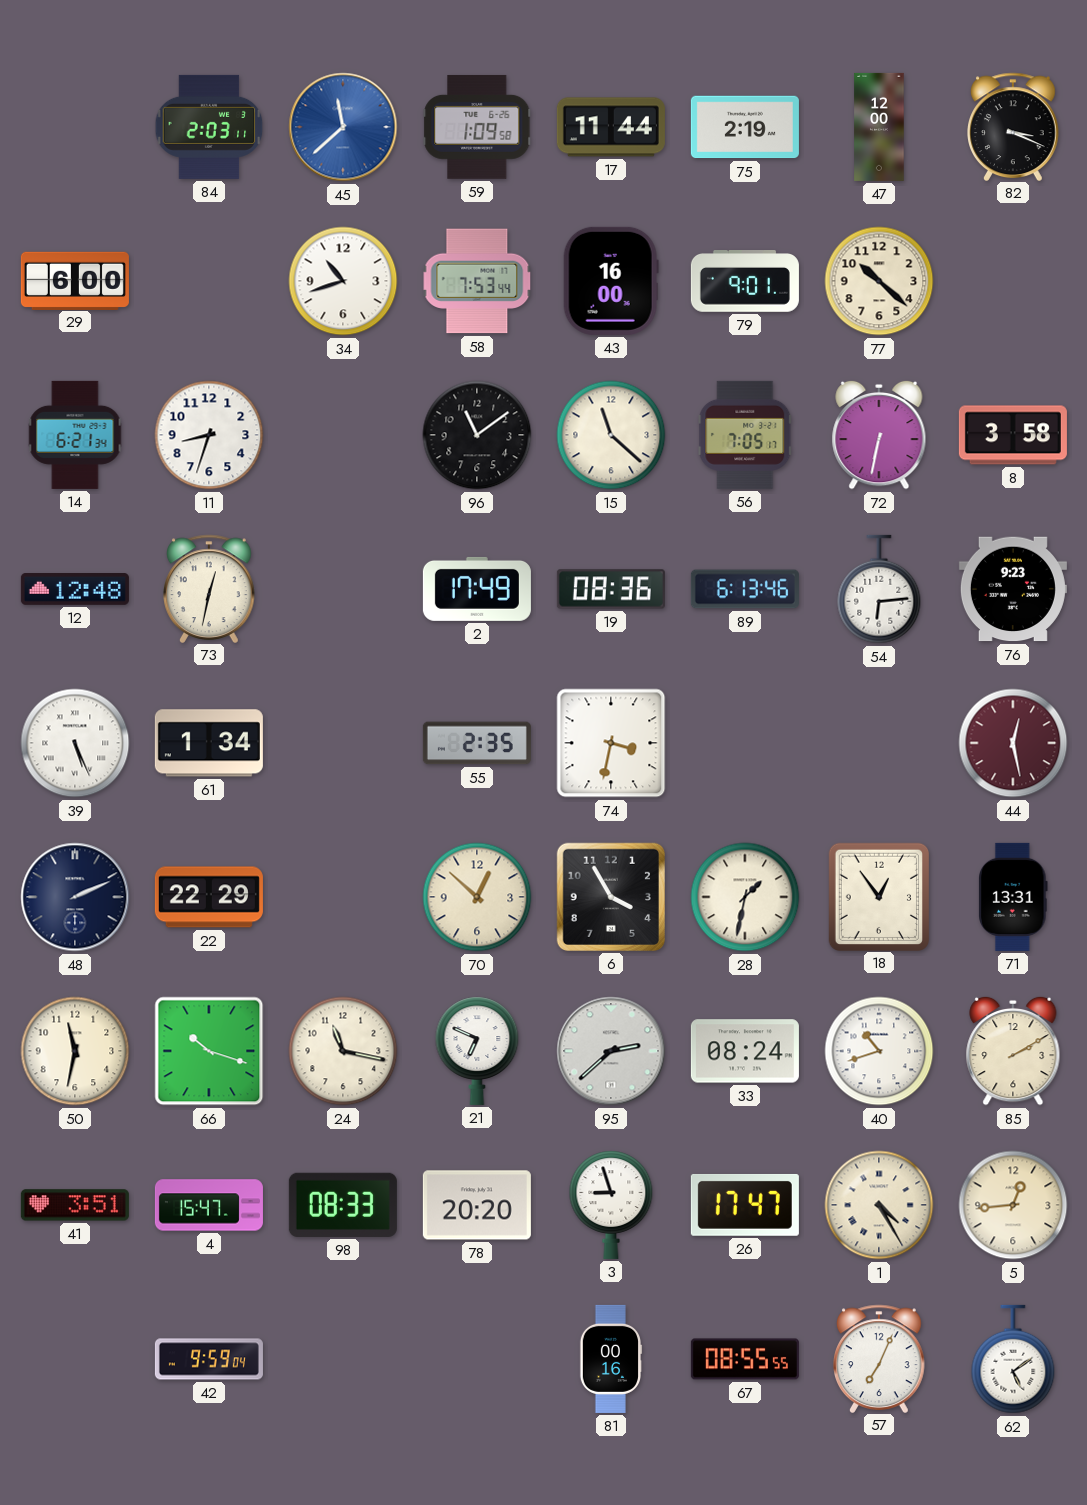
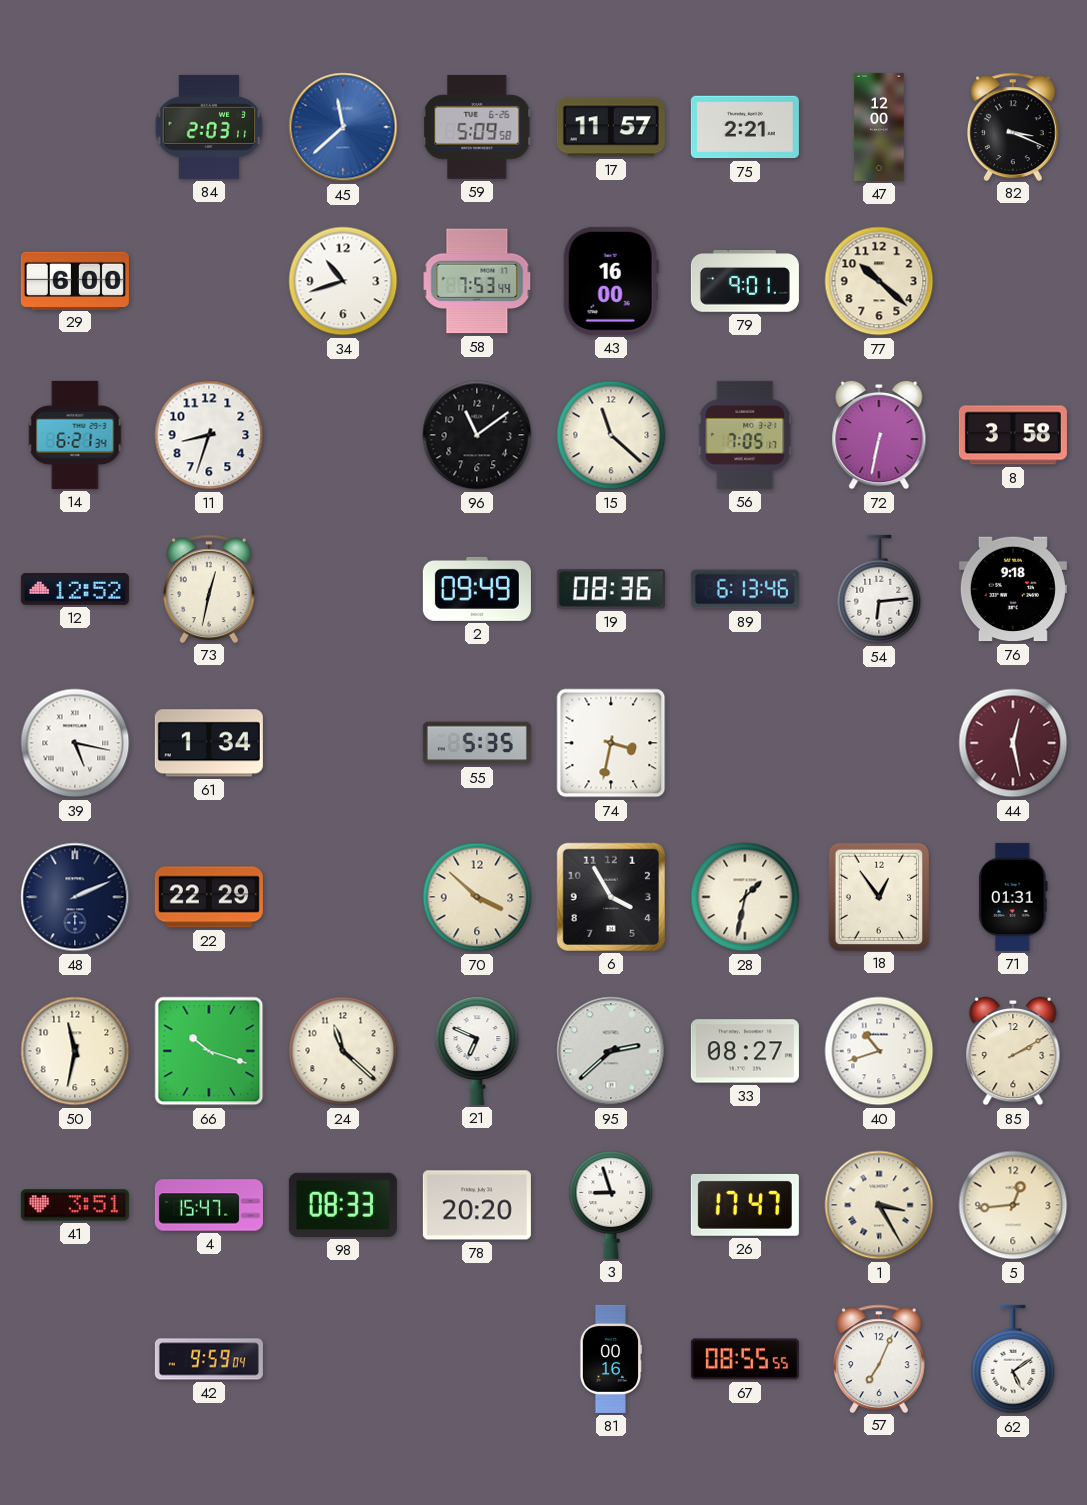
59: 1:09 -> 5:09 (477, 127)
17: 11:44 -> 11:57 (611, 127)
75: 2:19 -> 2:21 (745, 127)
12: 12:48 -> 12:52 (75, 590)
2: 17:49 -> 09:49 (477, 589)
76: 9:23 -> 9:18 (1013, 589)
39: 5:26 -> 5:17 (75, 743)
55: 2:35 -> 5:35 (477, 743)
70: 12:52 -> 3:52 (477, 897)
71: 13:31 -> 01:31 (1013, 897)
24: 11:17 -> 11:22 (343, 1051)
33: 08:24 -> 08:27 (745, 1051)
1: 4:25 -> 3:25 (879, 1205)
